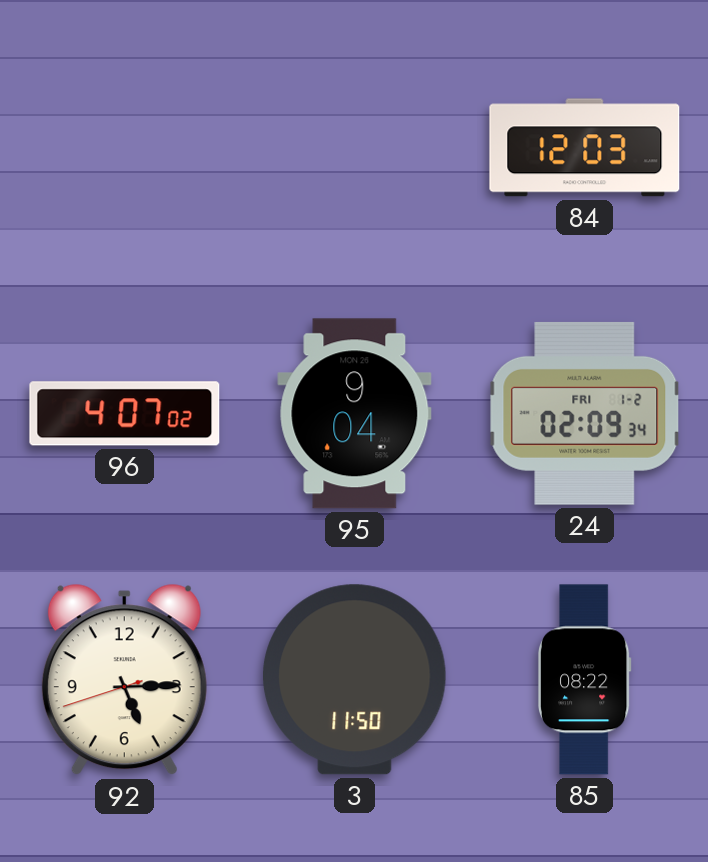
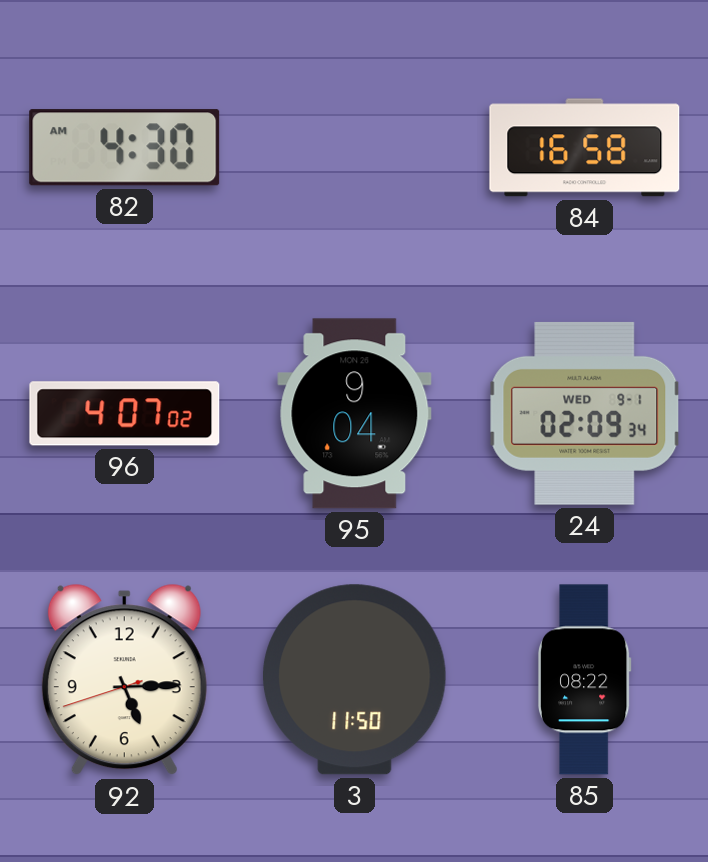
82: none -> 4:30 (125, 148)
84: 12:03 -> 16:58 (585, 148)
24 date: FRI 1-2 -> WED 9-1 (585, 413)
